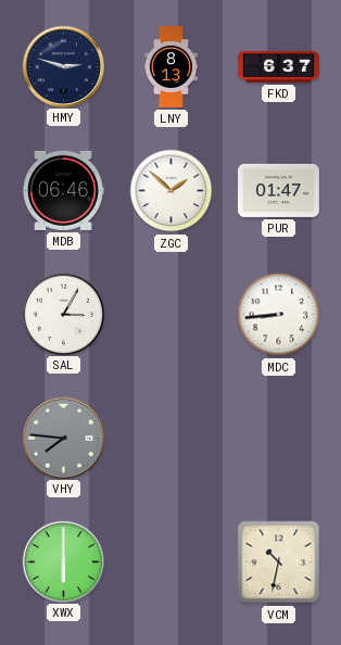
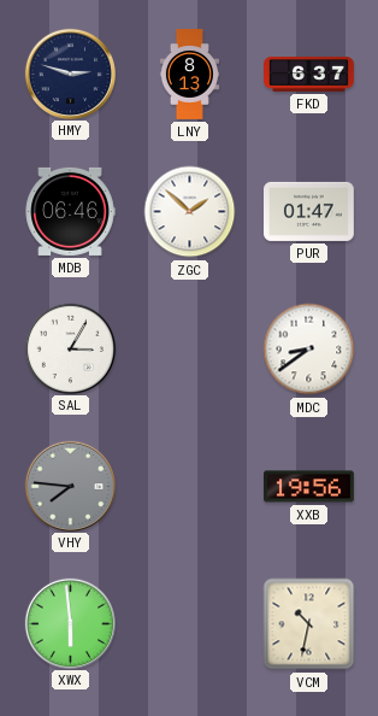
MDC: 8:44 -> 8:39 (309, 350)
XXB: none -> 19:56 (309, 487)
XWX: 6:00 -> 5:59 (70, 623)
